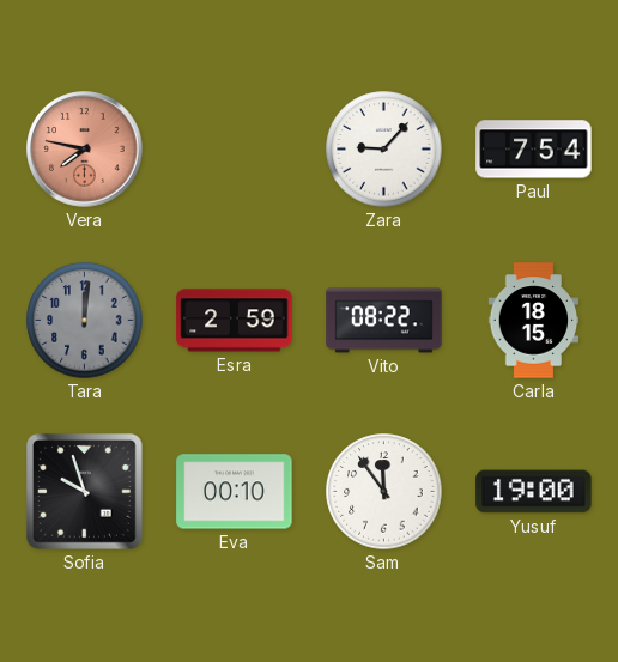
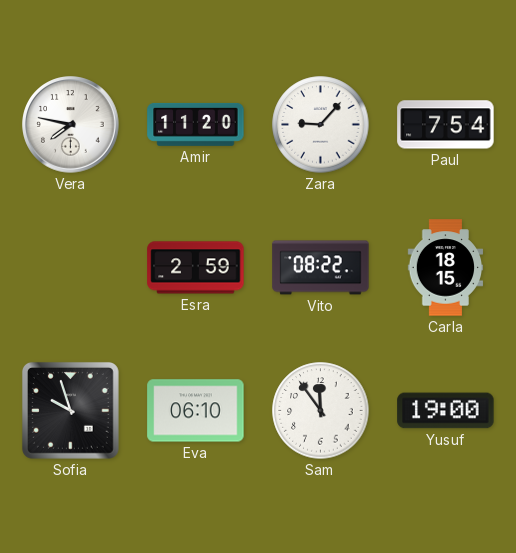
Vera dial: salmon -> white (71, 125)
Amir: none -> 11:20 (196, 124)
Tara: 12:01 -> none (85, 321)
Eva: 00:10 -> 06:10 (196, 411)
